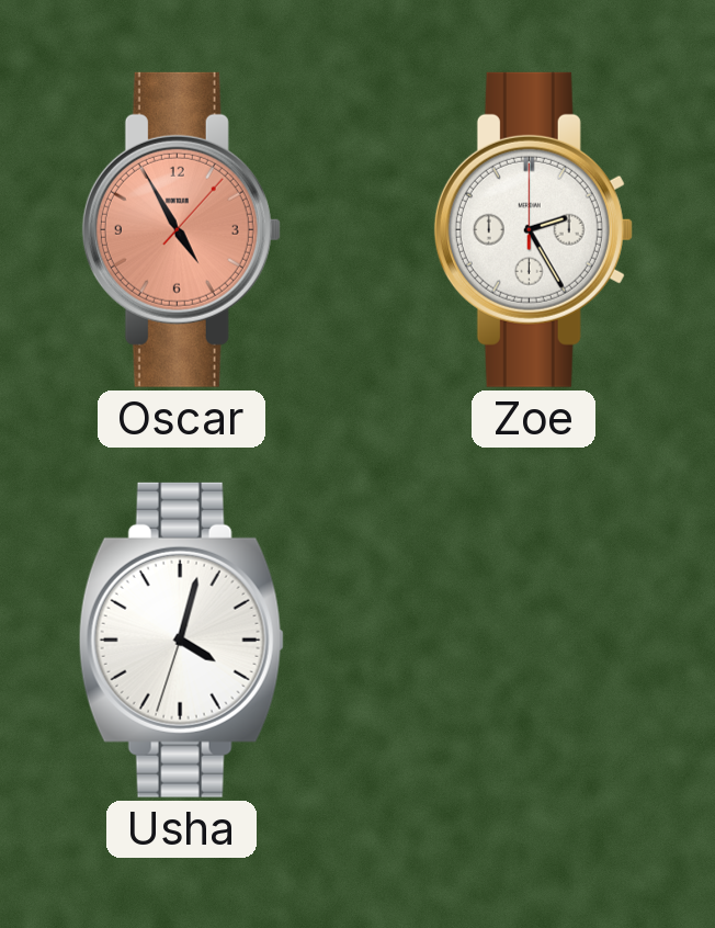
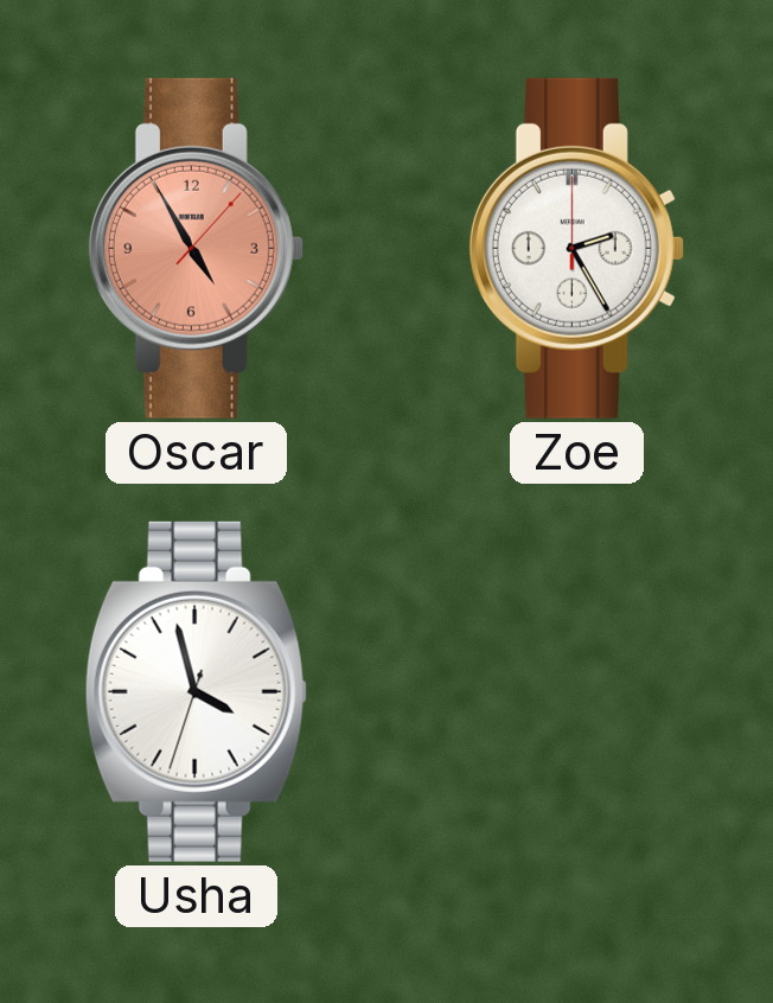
Usha: 4:02 -> 3:57 (196, 691)
